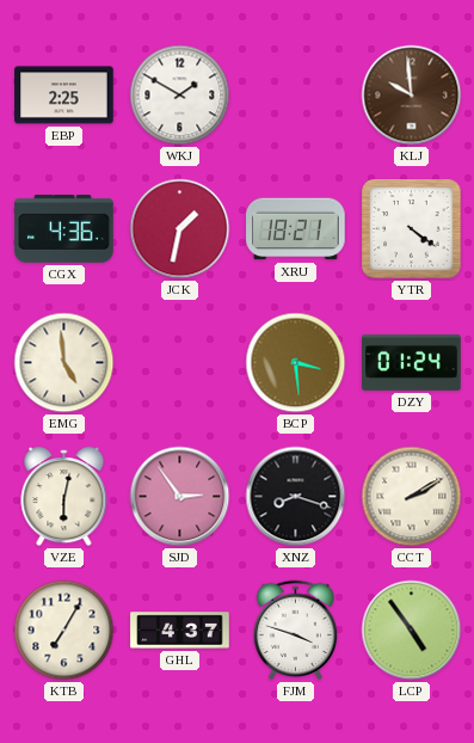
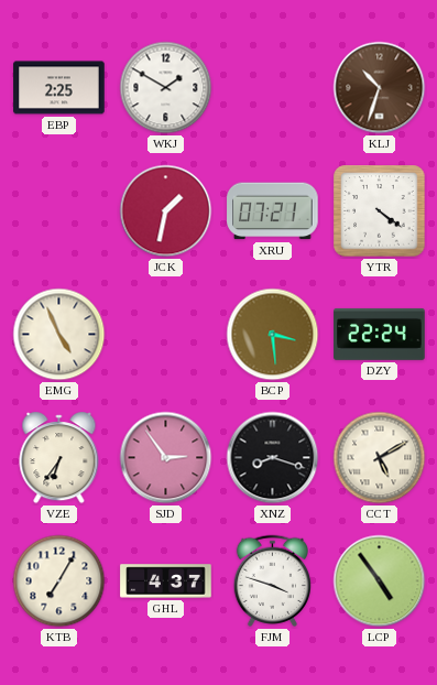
KLJ: 9:59 -> 10:33 (380, 88)
CGX: 4:36 -> none (64, 229)
XRU: 18:21 -> 07:21 (273, 211)
EMG: 4:59 -> 4:56 (59, 335)
DZY: 01:24 -> 22:24 (380, 334)
VZE: 6:02 -> 6:36 (59, 458)
CCT: 2:10 -> 5:10 (380, 458)
